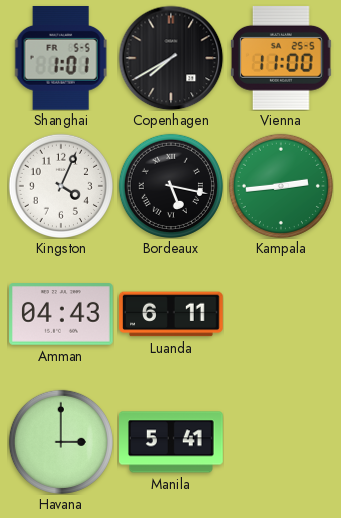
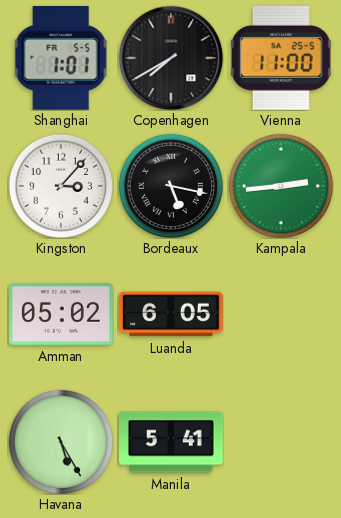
Kingston: 4:04 -> 3:07 (61, 186)
Amman: 04:43 -> 05:02 (61, 314)
Luanda: 6:11 -> 6:05 (171, 314)
Havana: 3:00 -> 5:25 (61, 442)
